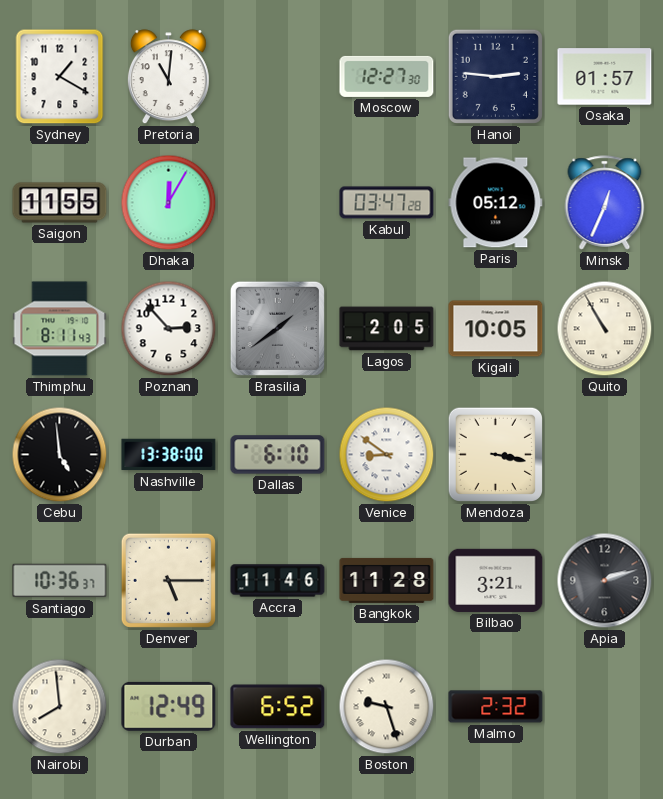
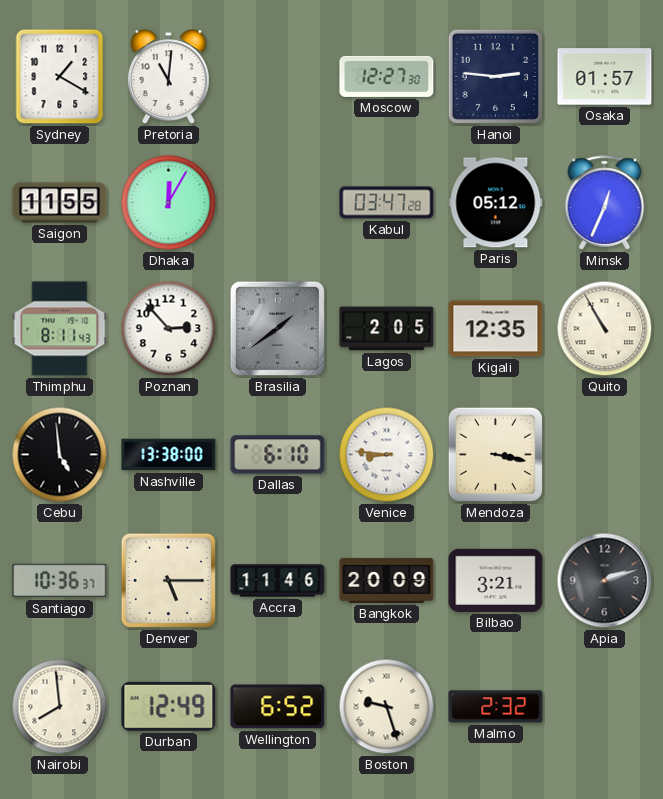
Kigali: 10:05 -> 12:35 (496, 329)
Venice: 8:51 -> 8:46 (387, 455)
Bangkok: 11:28 -> 20:09 (387, 580)
